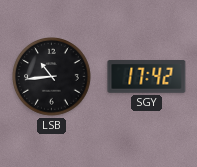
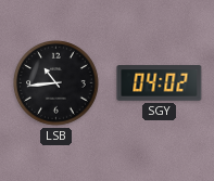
SGY: 17:42 -> 04:02 (160, 83)
